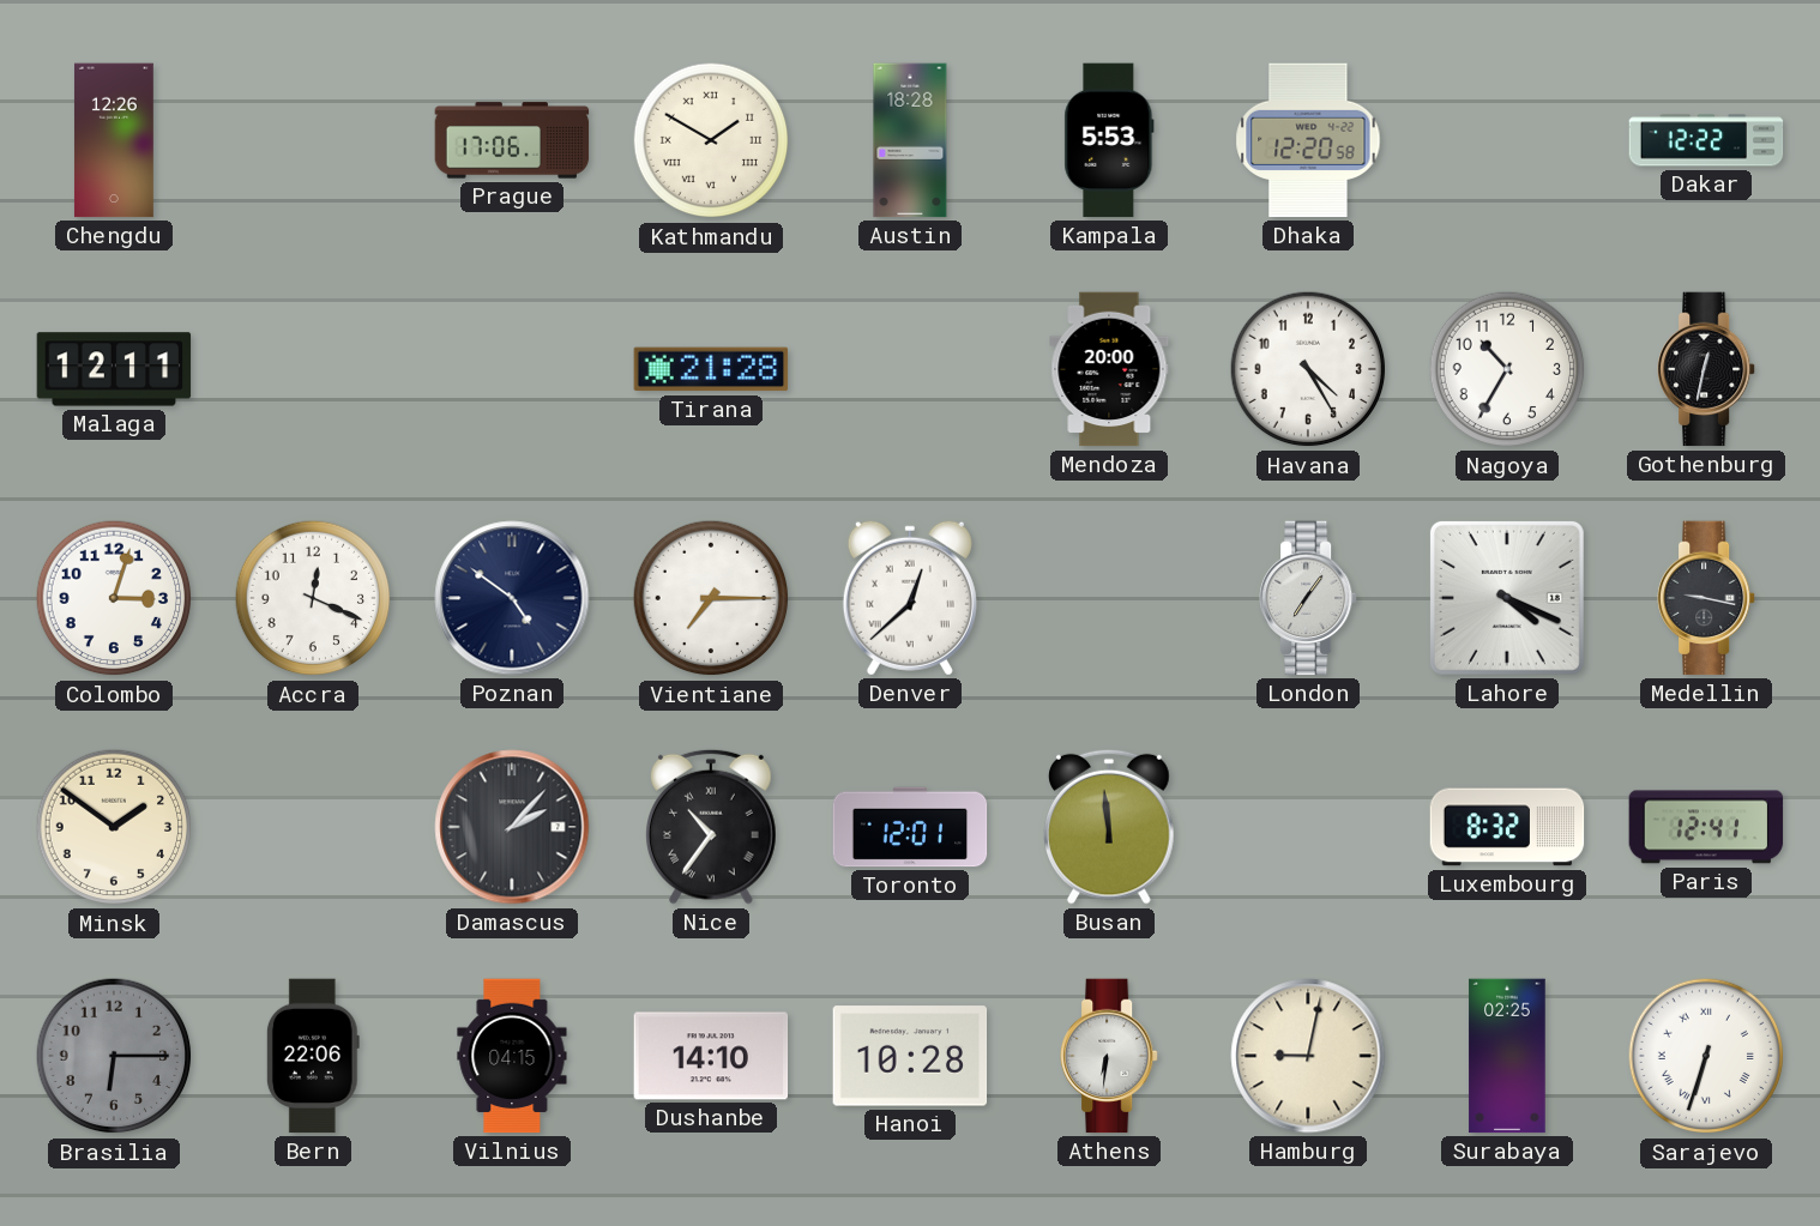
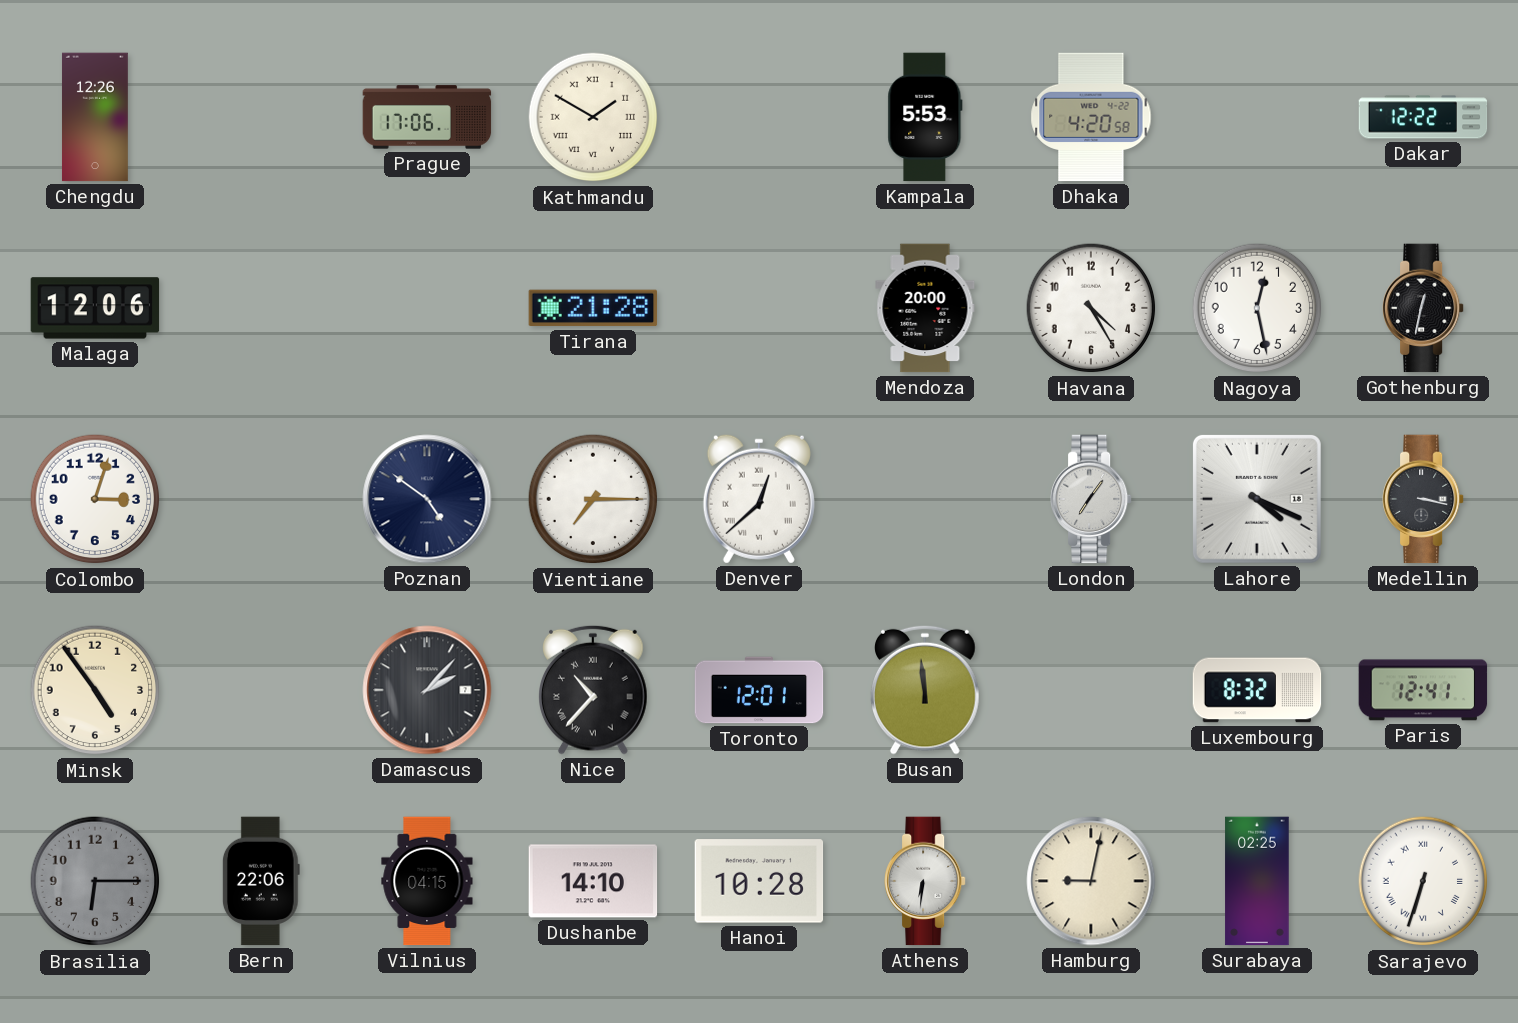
Austin: 18:28 -> none (910, 140)
Dhaka: 12:20 -> 4:20 (1091, 117)
Malaga: 12:11 -> 12:06 (95, 308)
Nagoya: 10:35 -> 12:28 (1257, 308)
Accra: 12:19 -> none (313, 598)
Medellin: 9:17 -> 3:17 (1424, 499)
Minsk: 1:51 -> 4:54 (95, 690)
Nice: 10:36 -> 10:37 (594, 690)
